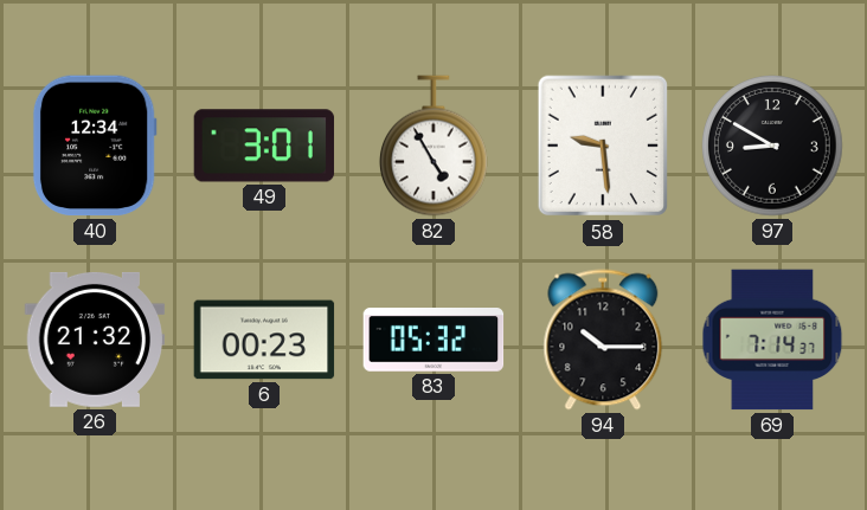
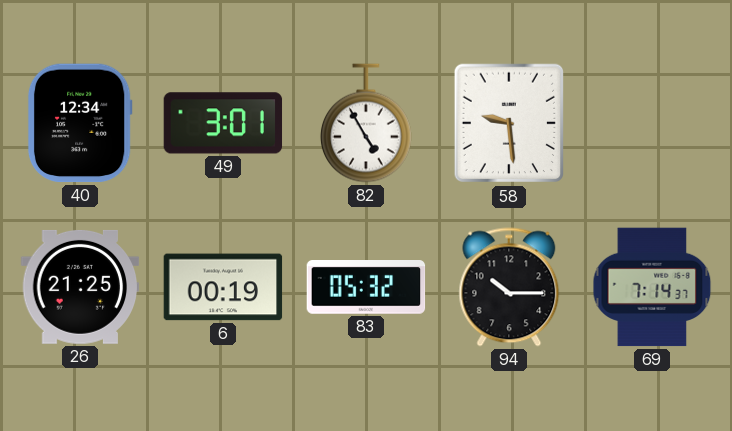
97: 8:50 -> none (773, 147)
26: 21:32 -> 21:25 (80, 287)
6: 00:23 -> 00:19 (223, 287)
